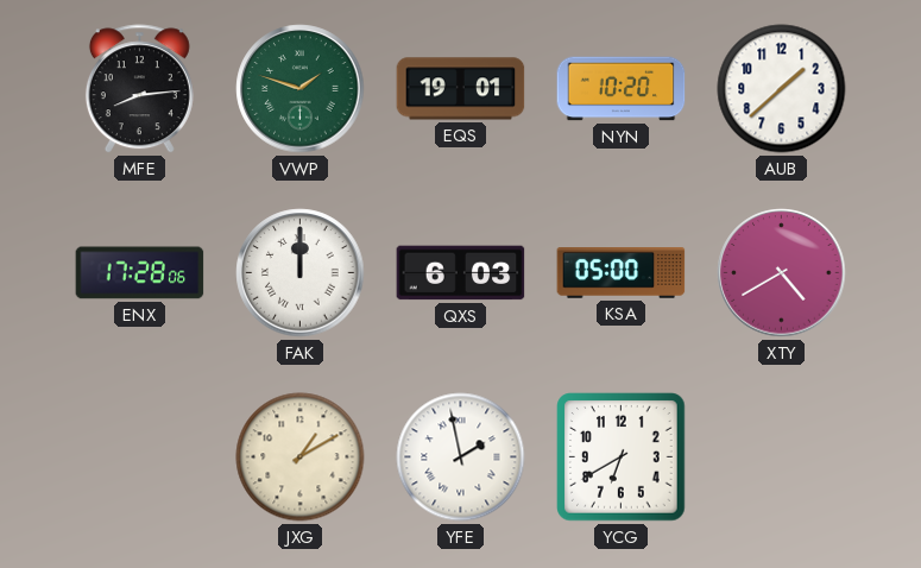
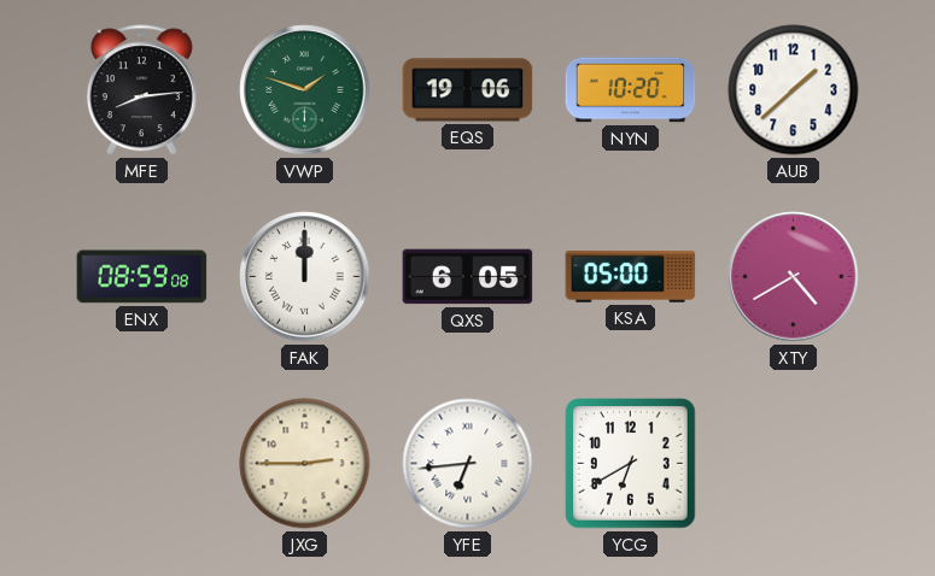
EQS: 19:01 -> 19:06 (468, 90)
ENX: 17:28 -> 08:59 (142, 277)
QXS: 6:03 -> 6:05 (468, 277)
JXG: 1:10 -> 2:45 (305, 464)
YFE: 1:58 -> 6:44 (468, 464)
